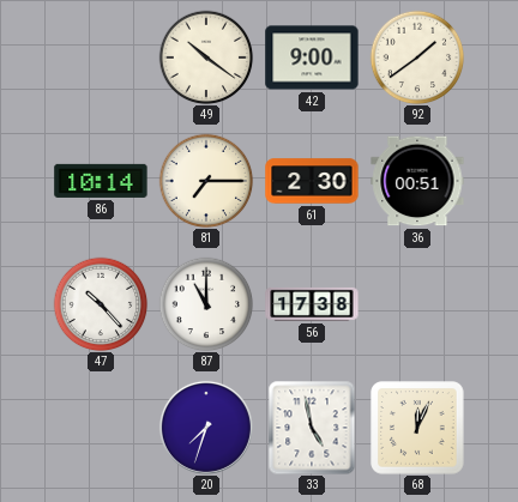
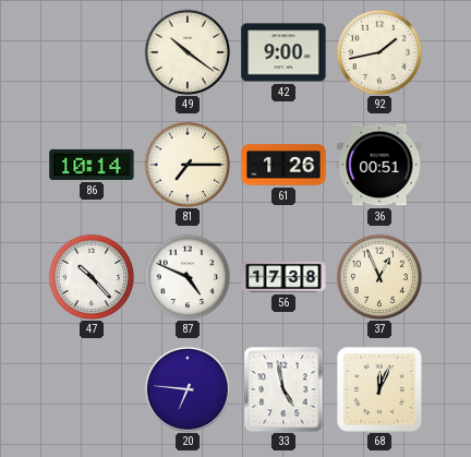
92: 1:39 -> 1:43 (379, 52)
61: 2:30 -> 1:26 (283, 165)
87: 11:00 -> 4:49 (188, 277)
37: none -> 12:56 (379, 277)
20: 7:33 -> 6:46 (188, 389)
